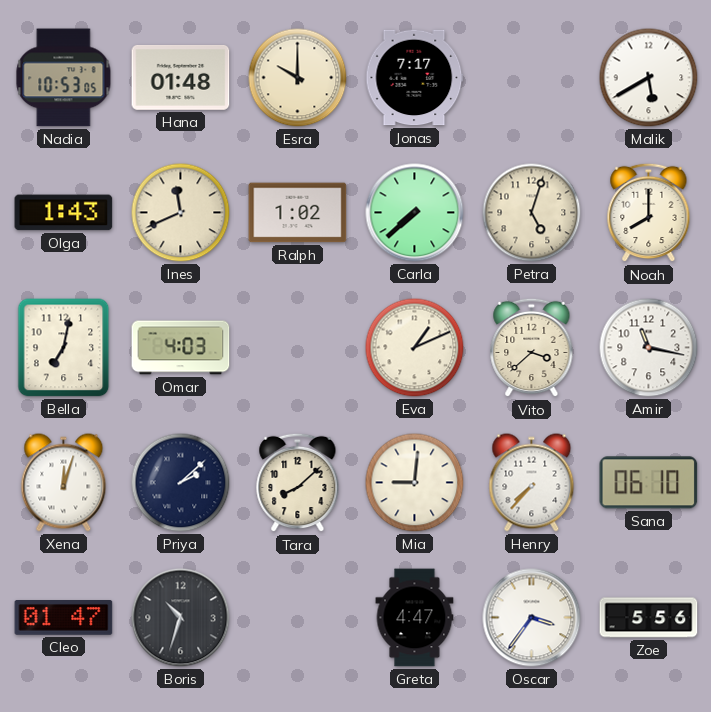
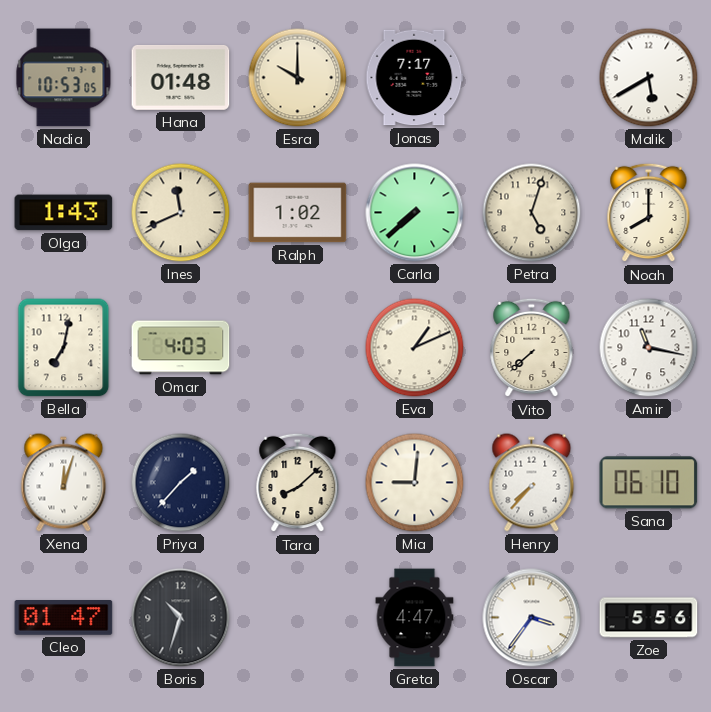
Vito: 3:38 -> 7:38 (532, 348)
Priya: 2:08 -> 1:37 (181, 483)
